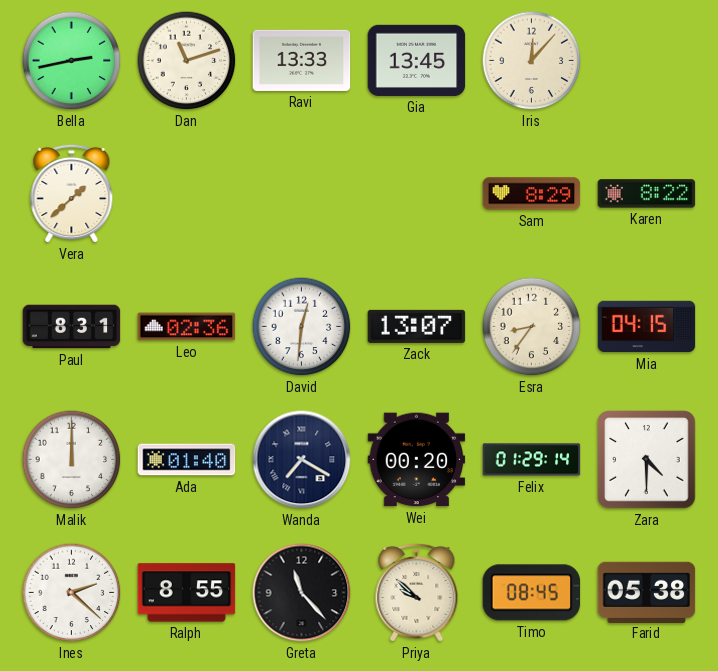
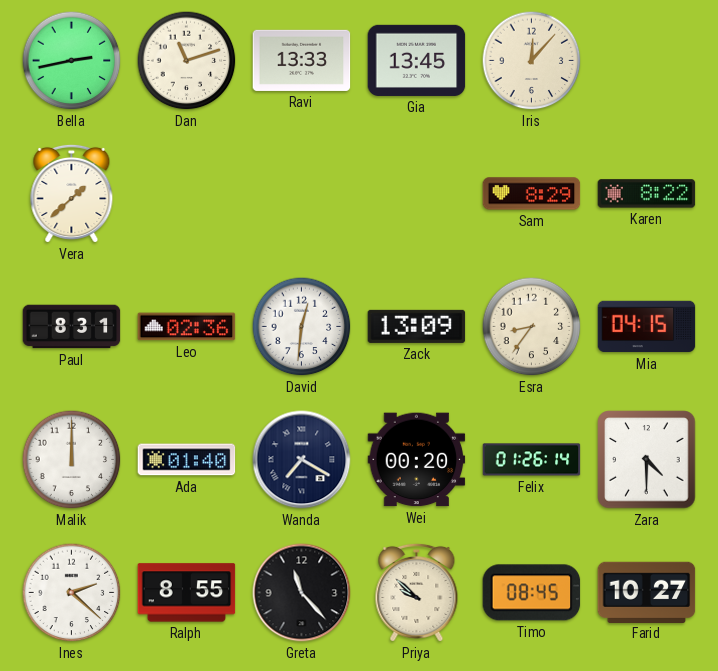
Zack: 13:07 -> 13:09 (417, 326)
Felix: 01:29 -> 01:26 (532, 460)
Farid: 05:38 -> 10:27 (647, 592)
